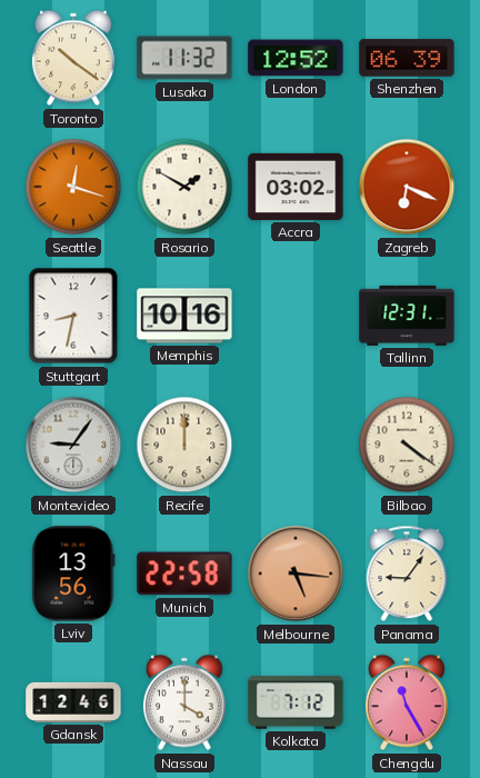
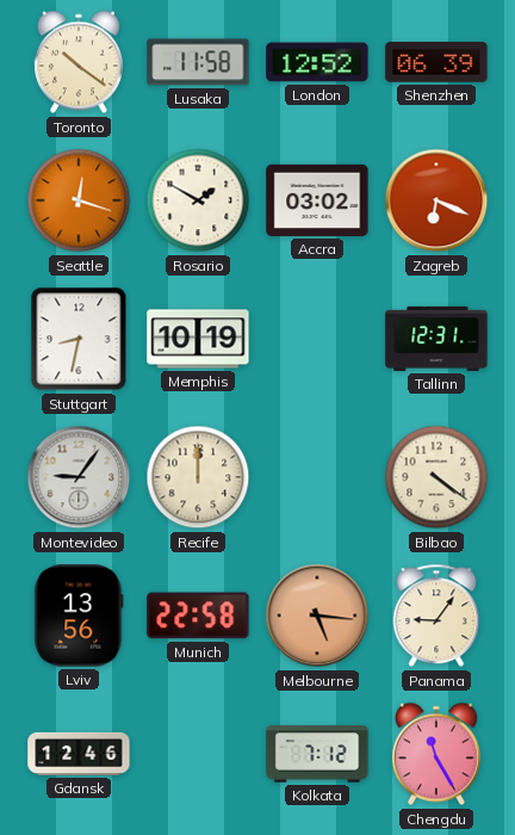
Lusaka: 11:32 -> 11:58 (198, 62)
Memphis: 10:16 -> 10:19 (198, 339)
Nassau: 4:00 -> none (184, 702)
